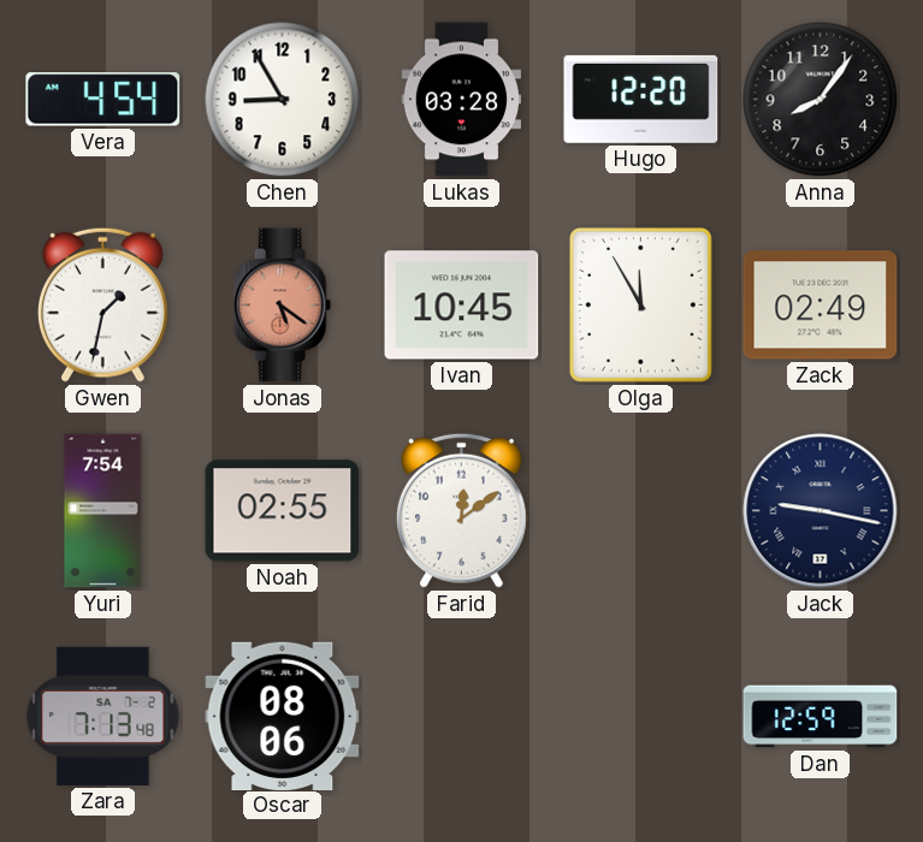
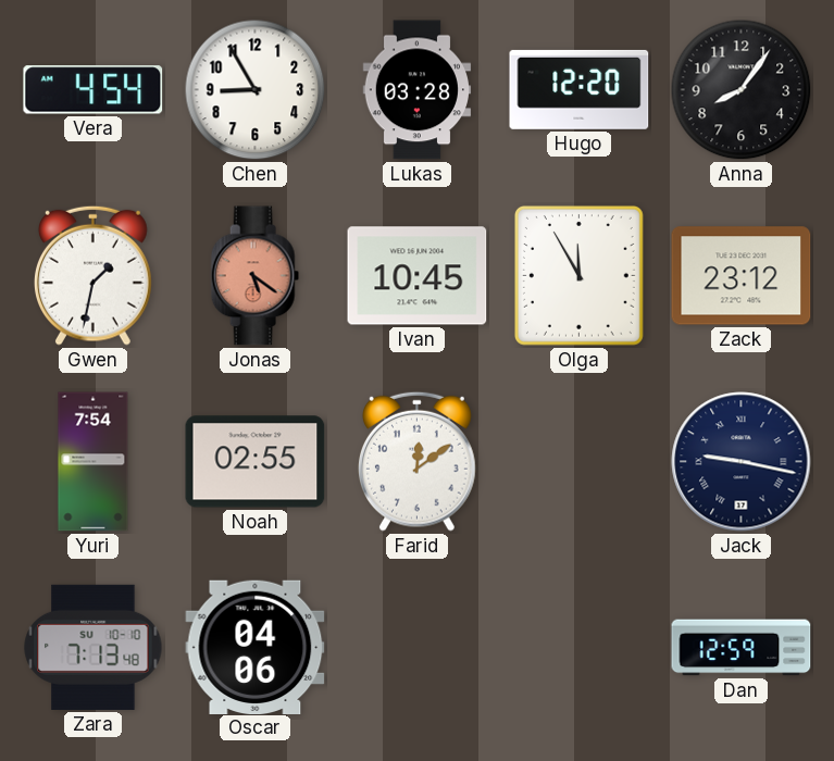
Zack: 02:49 -> 23:12 (742, 276)
Zara date: SA 7-2 -> SU 10-10 (94, 647)
Oscar: 08:06 -> 04:06 (256, 647)
